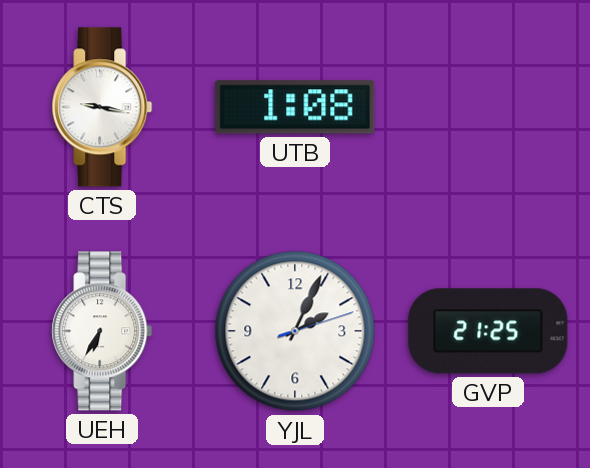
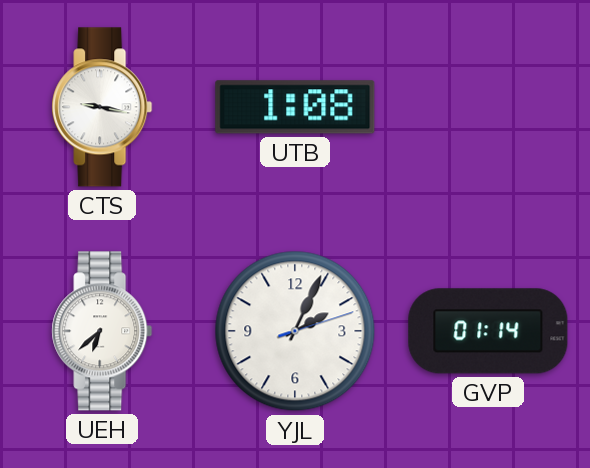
UEH: 6:35 -> 6:38 (102, 331)
GVP: 21:25 -> 01:14 (488, 331)
